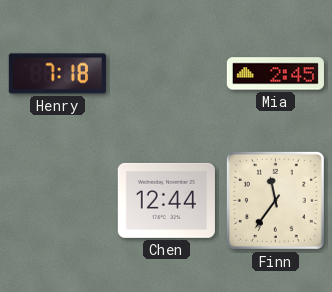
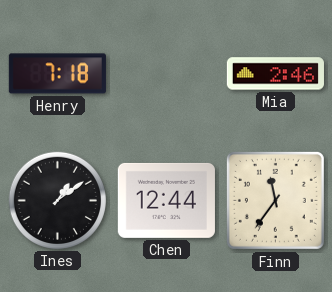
Mia: 2:45 -> 2:46 (275, 74)
Ines: none -> 1:09 (57, 200)
